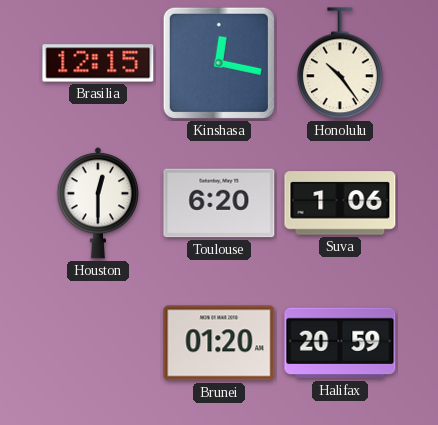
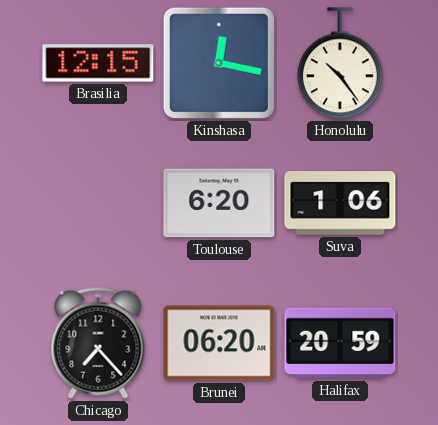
Houston: 12:30 -> none (98, 203)
Chicago: none -> 7:23 (98, 343)
Brunei: 01:20 -> 06:20 (219, 343)
